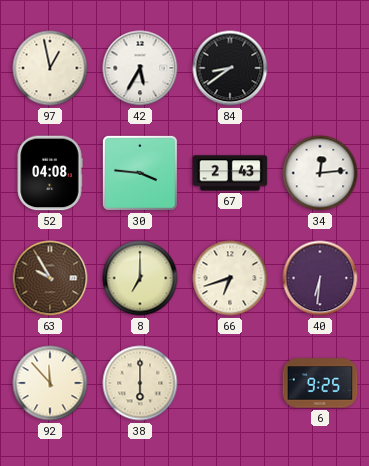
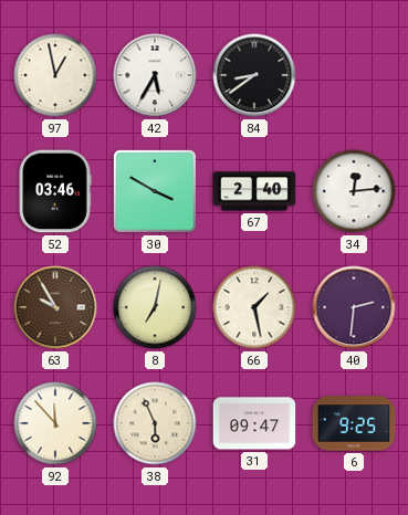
52: 04:08 -> 03:46 (55, 191)
30: 3:46 -> 3:50 (155, 191)
67: 2:43 -> 2:40 (254, 191)
8: 7:00 -> 7:02 (155, 307)
66: 6:42 -> 1:28 (254, 307)
40: 6:31 -> 2:31 (354, 307)
38: 6:00 -> 5:56 (155, 423)
31: none -> 09:47 (254, 423)
